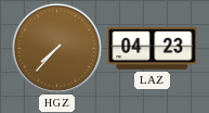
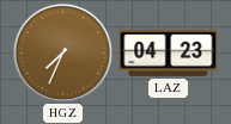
HGZ: 7:37 -> 7:34 (62, 52)
